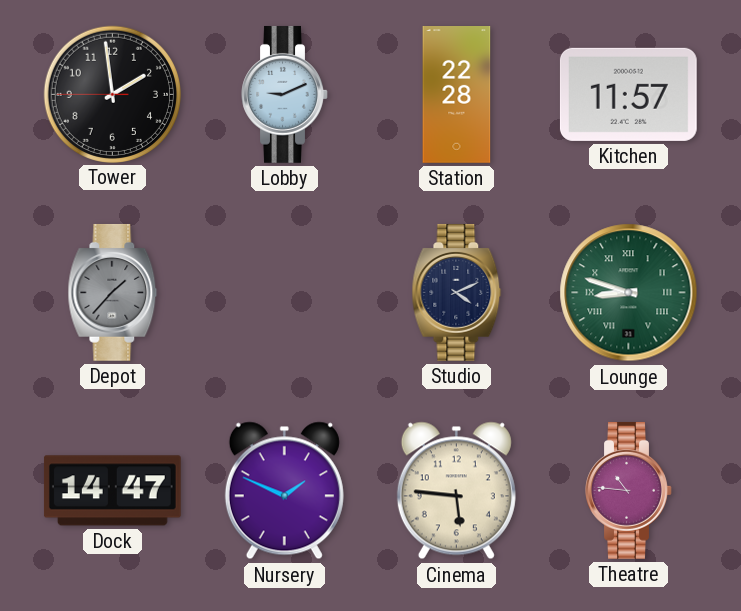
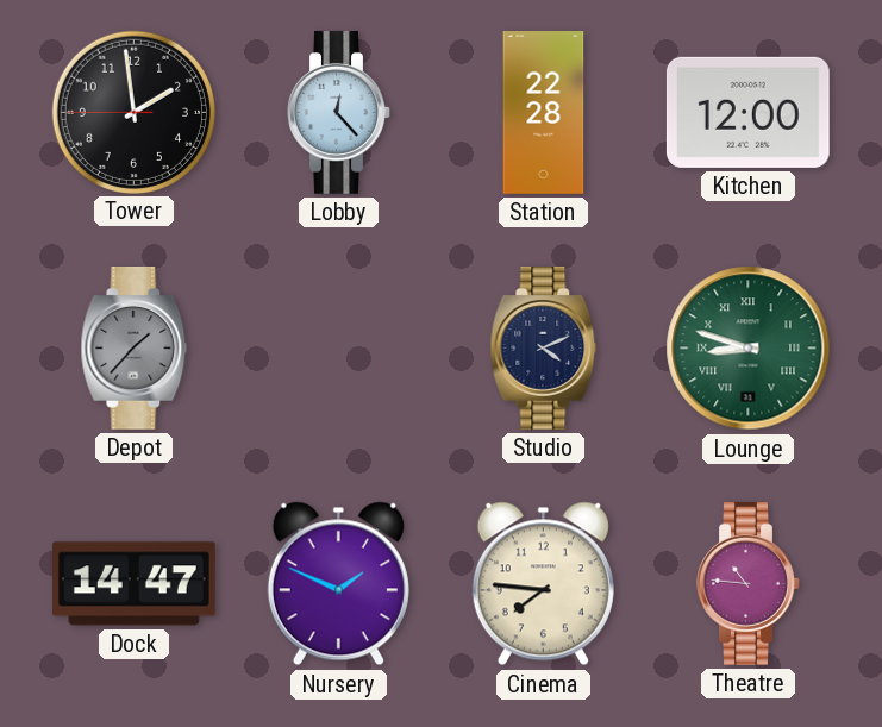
Lobby: 9:11 -> 12:23 (339, 112)
Kitchen: 11:57 -> 12:00 (747, 112)
Cinema: 5:46 -> 7:46 (543, 584)
